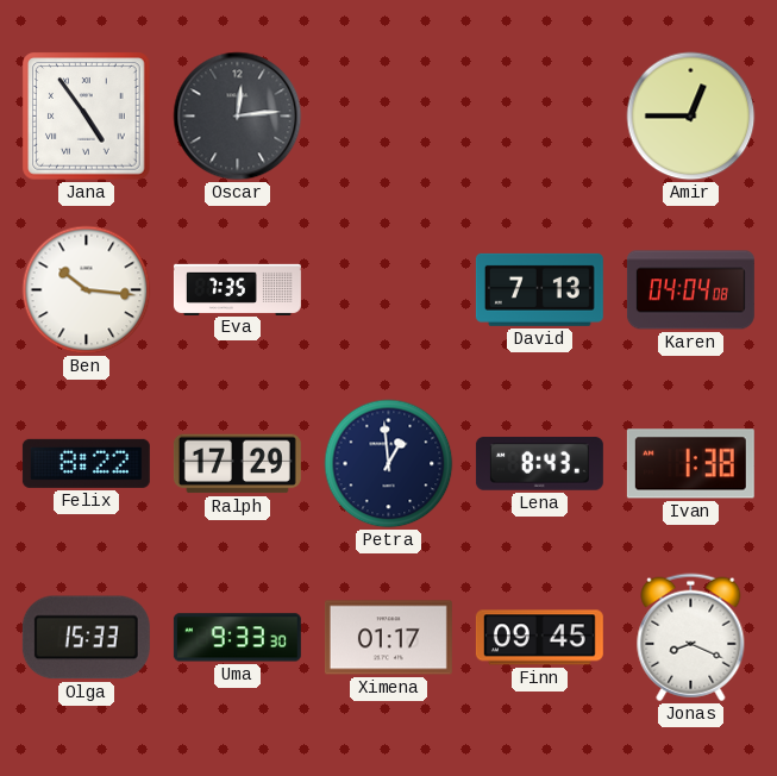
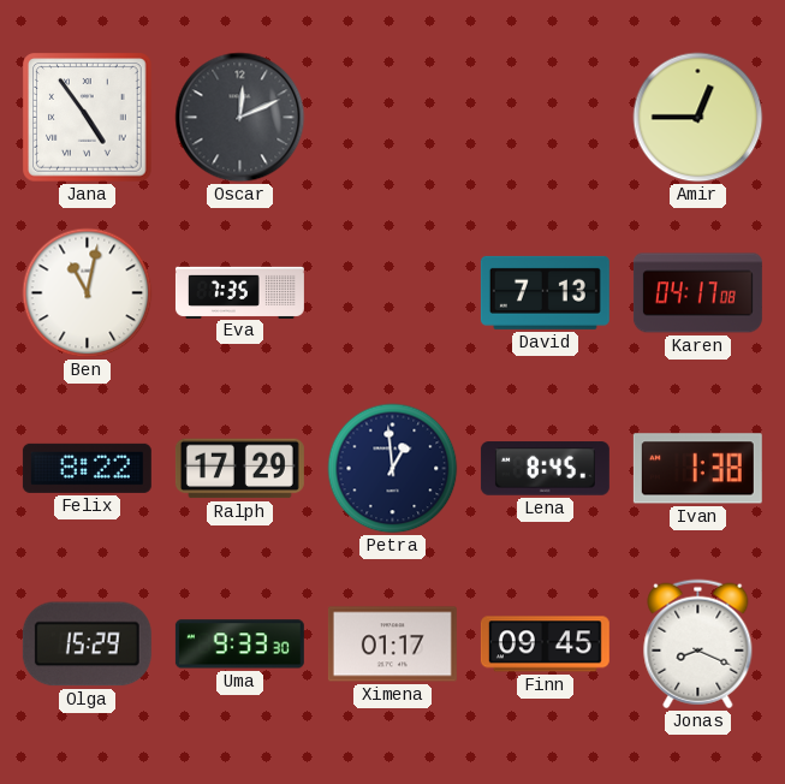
Oscar: 12:14 -> 12:11 (240, 118)
Ben: 10:16 -> 11:02 (88, 293)
Karen: 04:04 -> 04:17 (697, 293)
Lena: 8:43 -> 8:45 (545, 469)
Olga: 15:33 -> 15:29 (87, 645)
